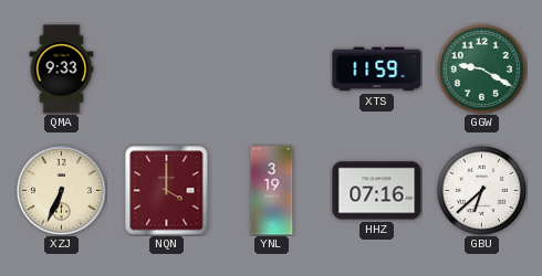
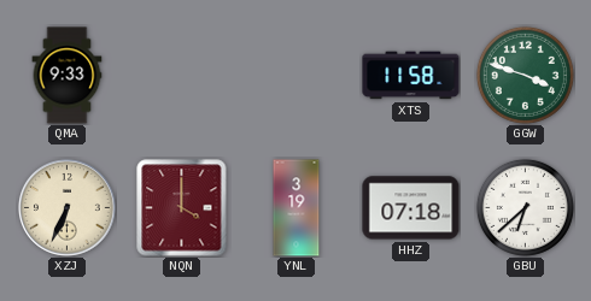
XTS: 11:59 -> 11:58 (411, 76)
GGW: 9:20 -> 3:48 (525, 75)
HHZ: 07:16 -> 07:18 (411, 208)
